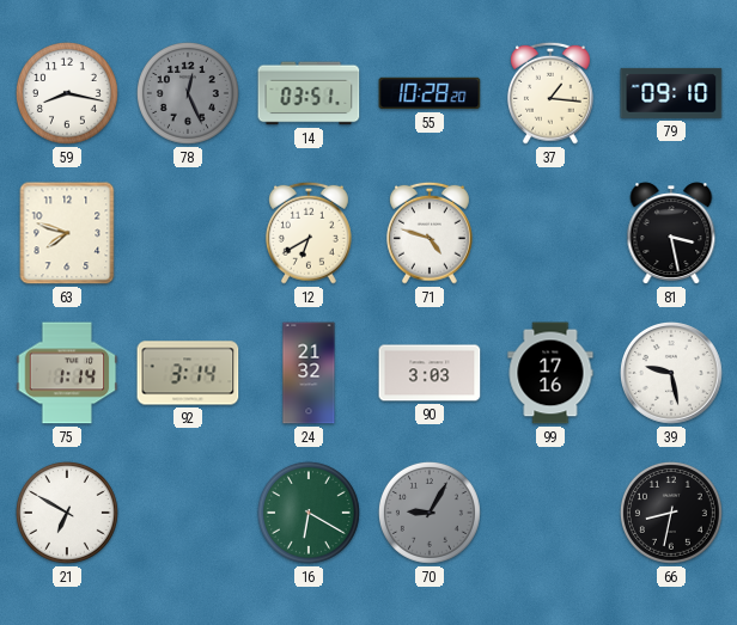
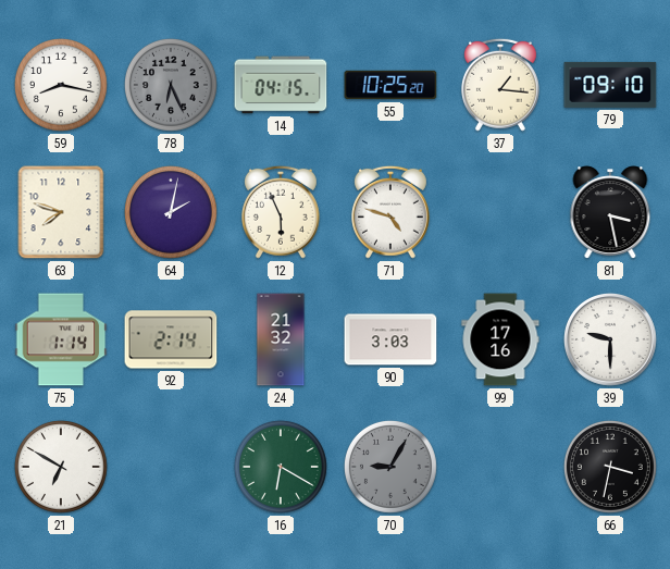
78: 12:26 -> 6:26 (171, 85)
14: 03:51 -> 04:15 (281, 85)
55: 10:28 -> 10:25 (390, 85)
64: none -> 2:02 (171, 212)
12: 6:40 -> 5:56 (281, 212)
92: 3:14 -> 2:14 (171, 339)
39: 9:28 -> 9:30 (611, 341)
66: 8:32 -> 3:32 (610, 467)
